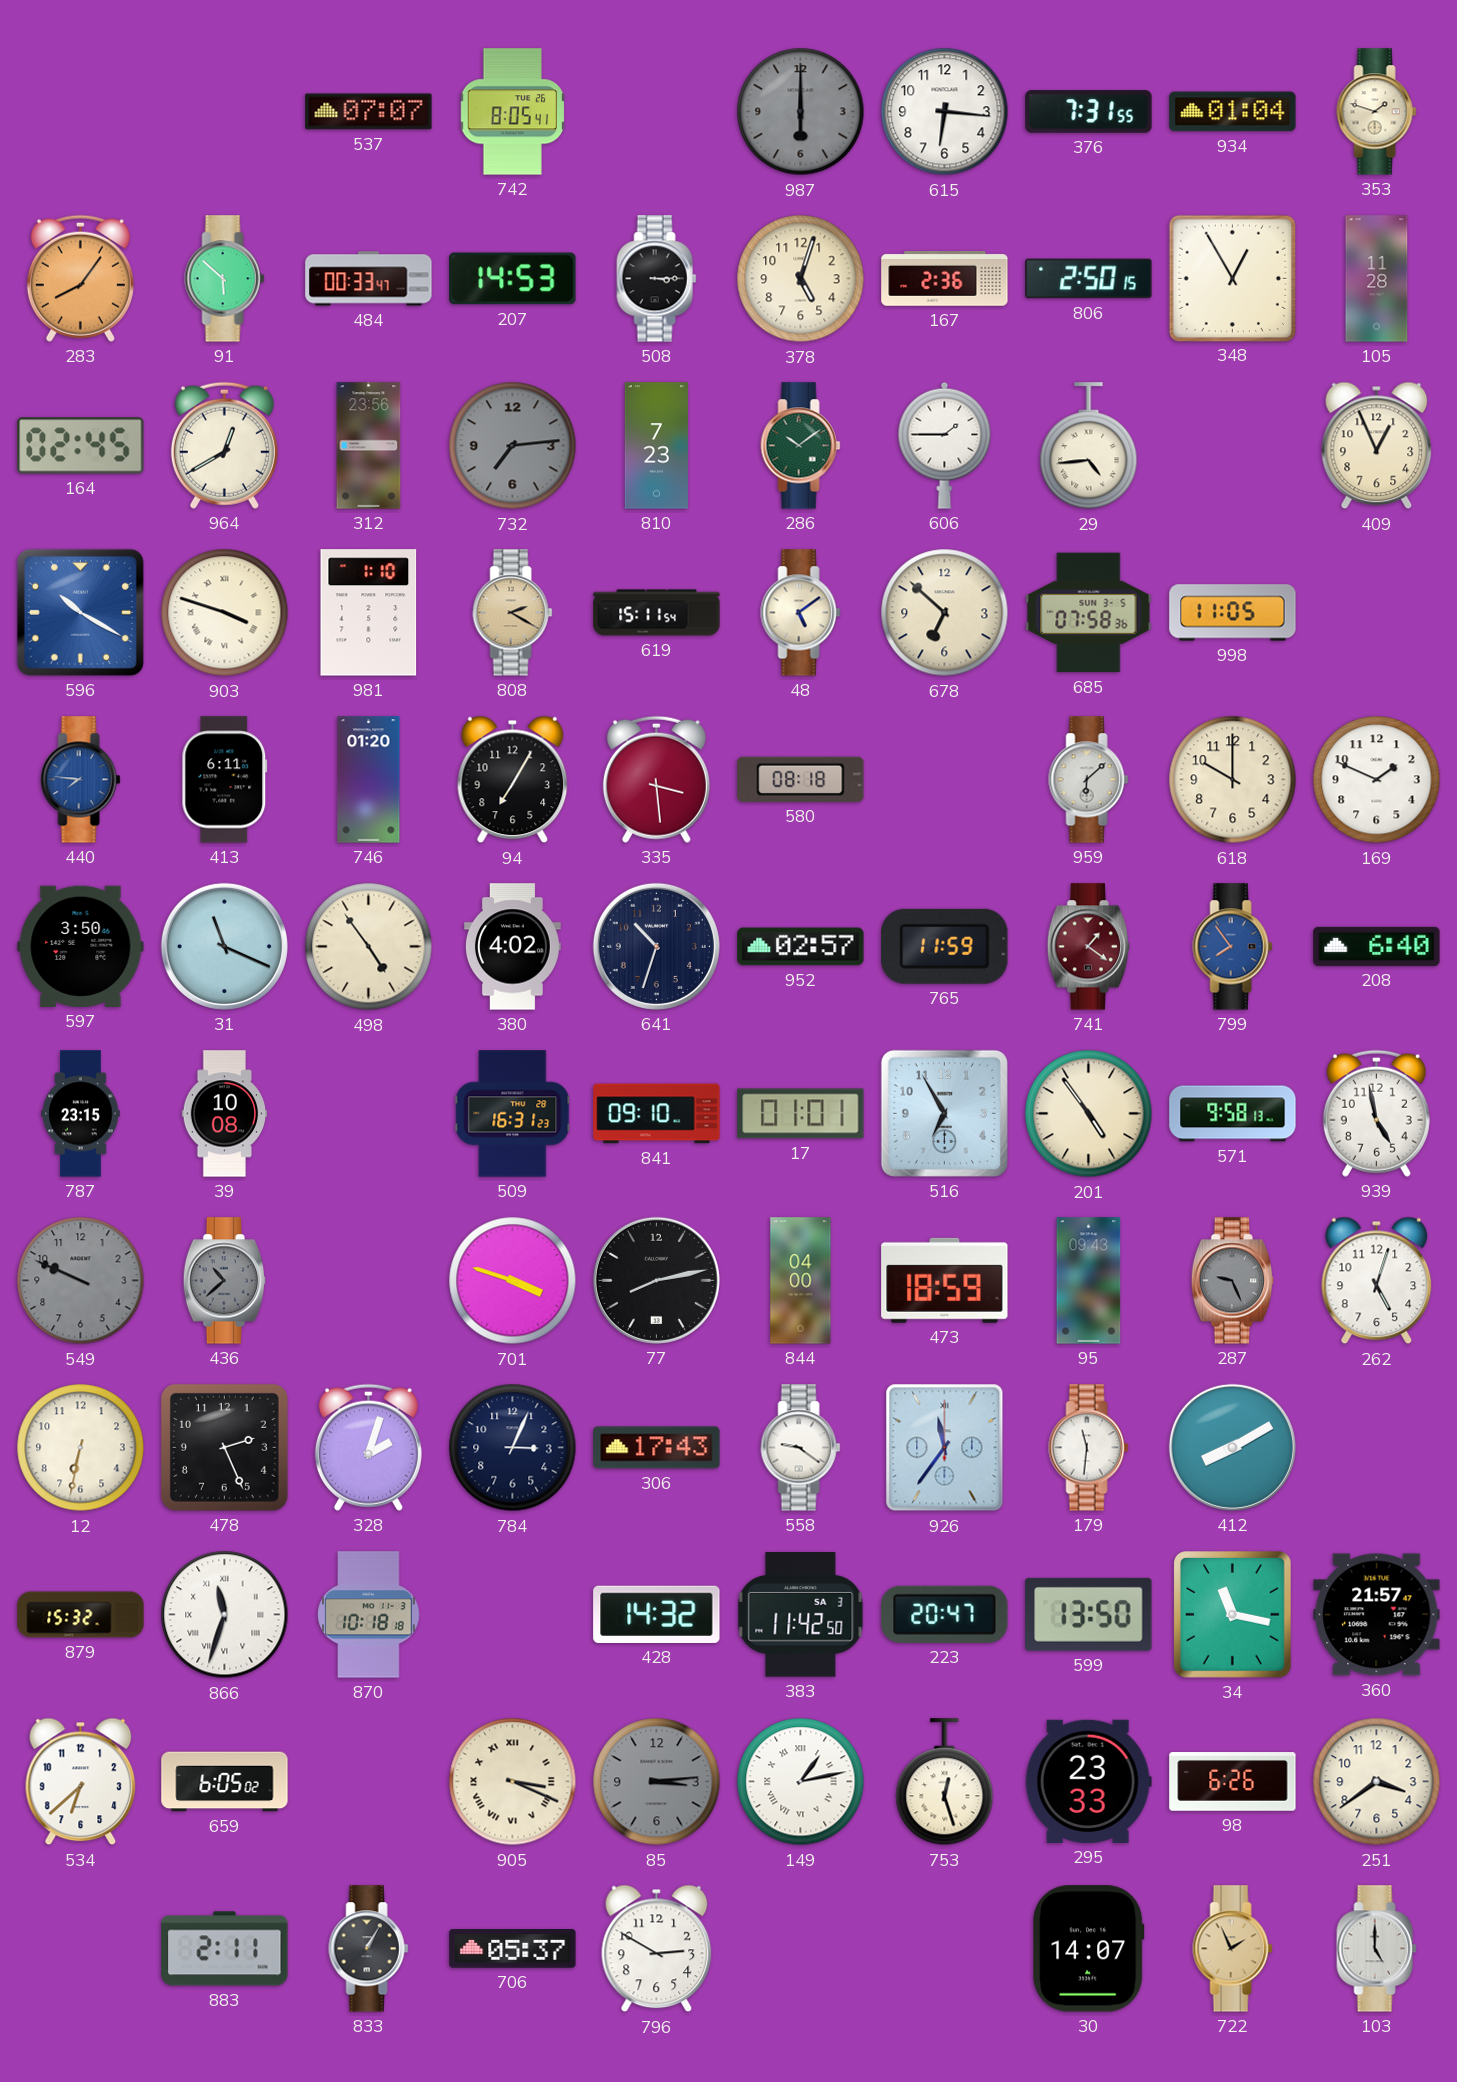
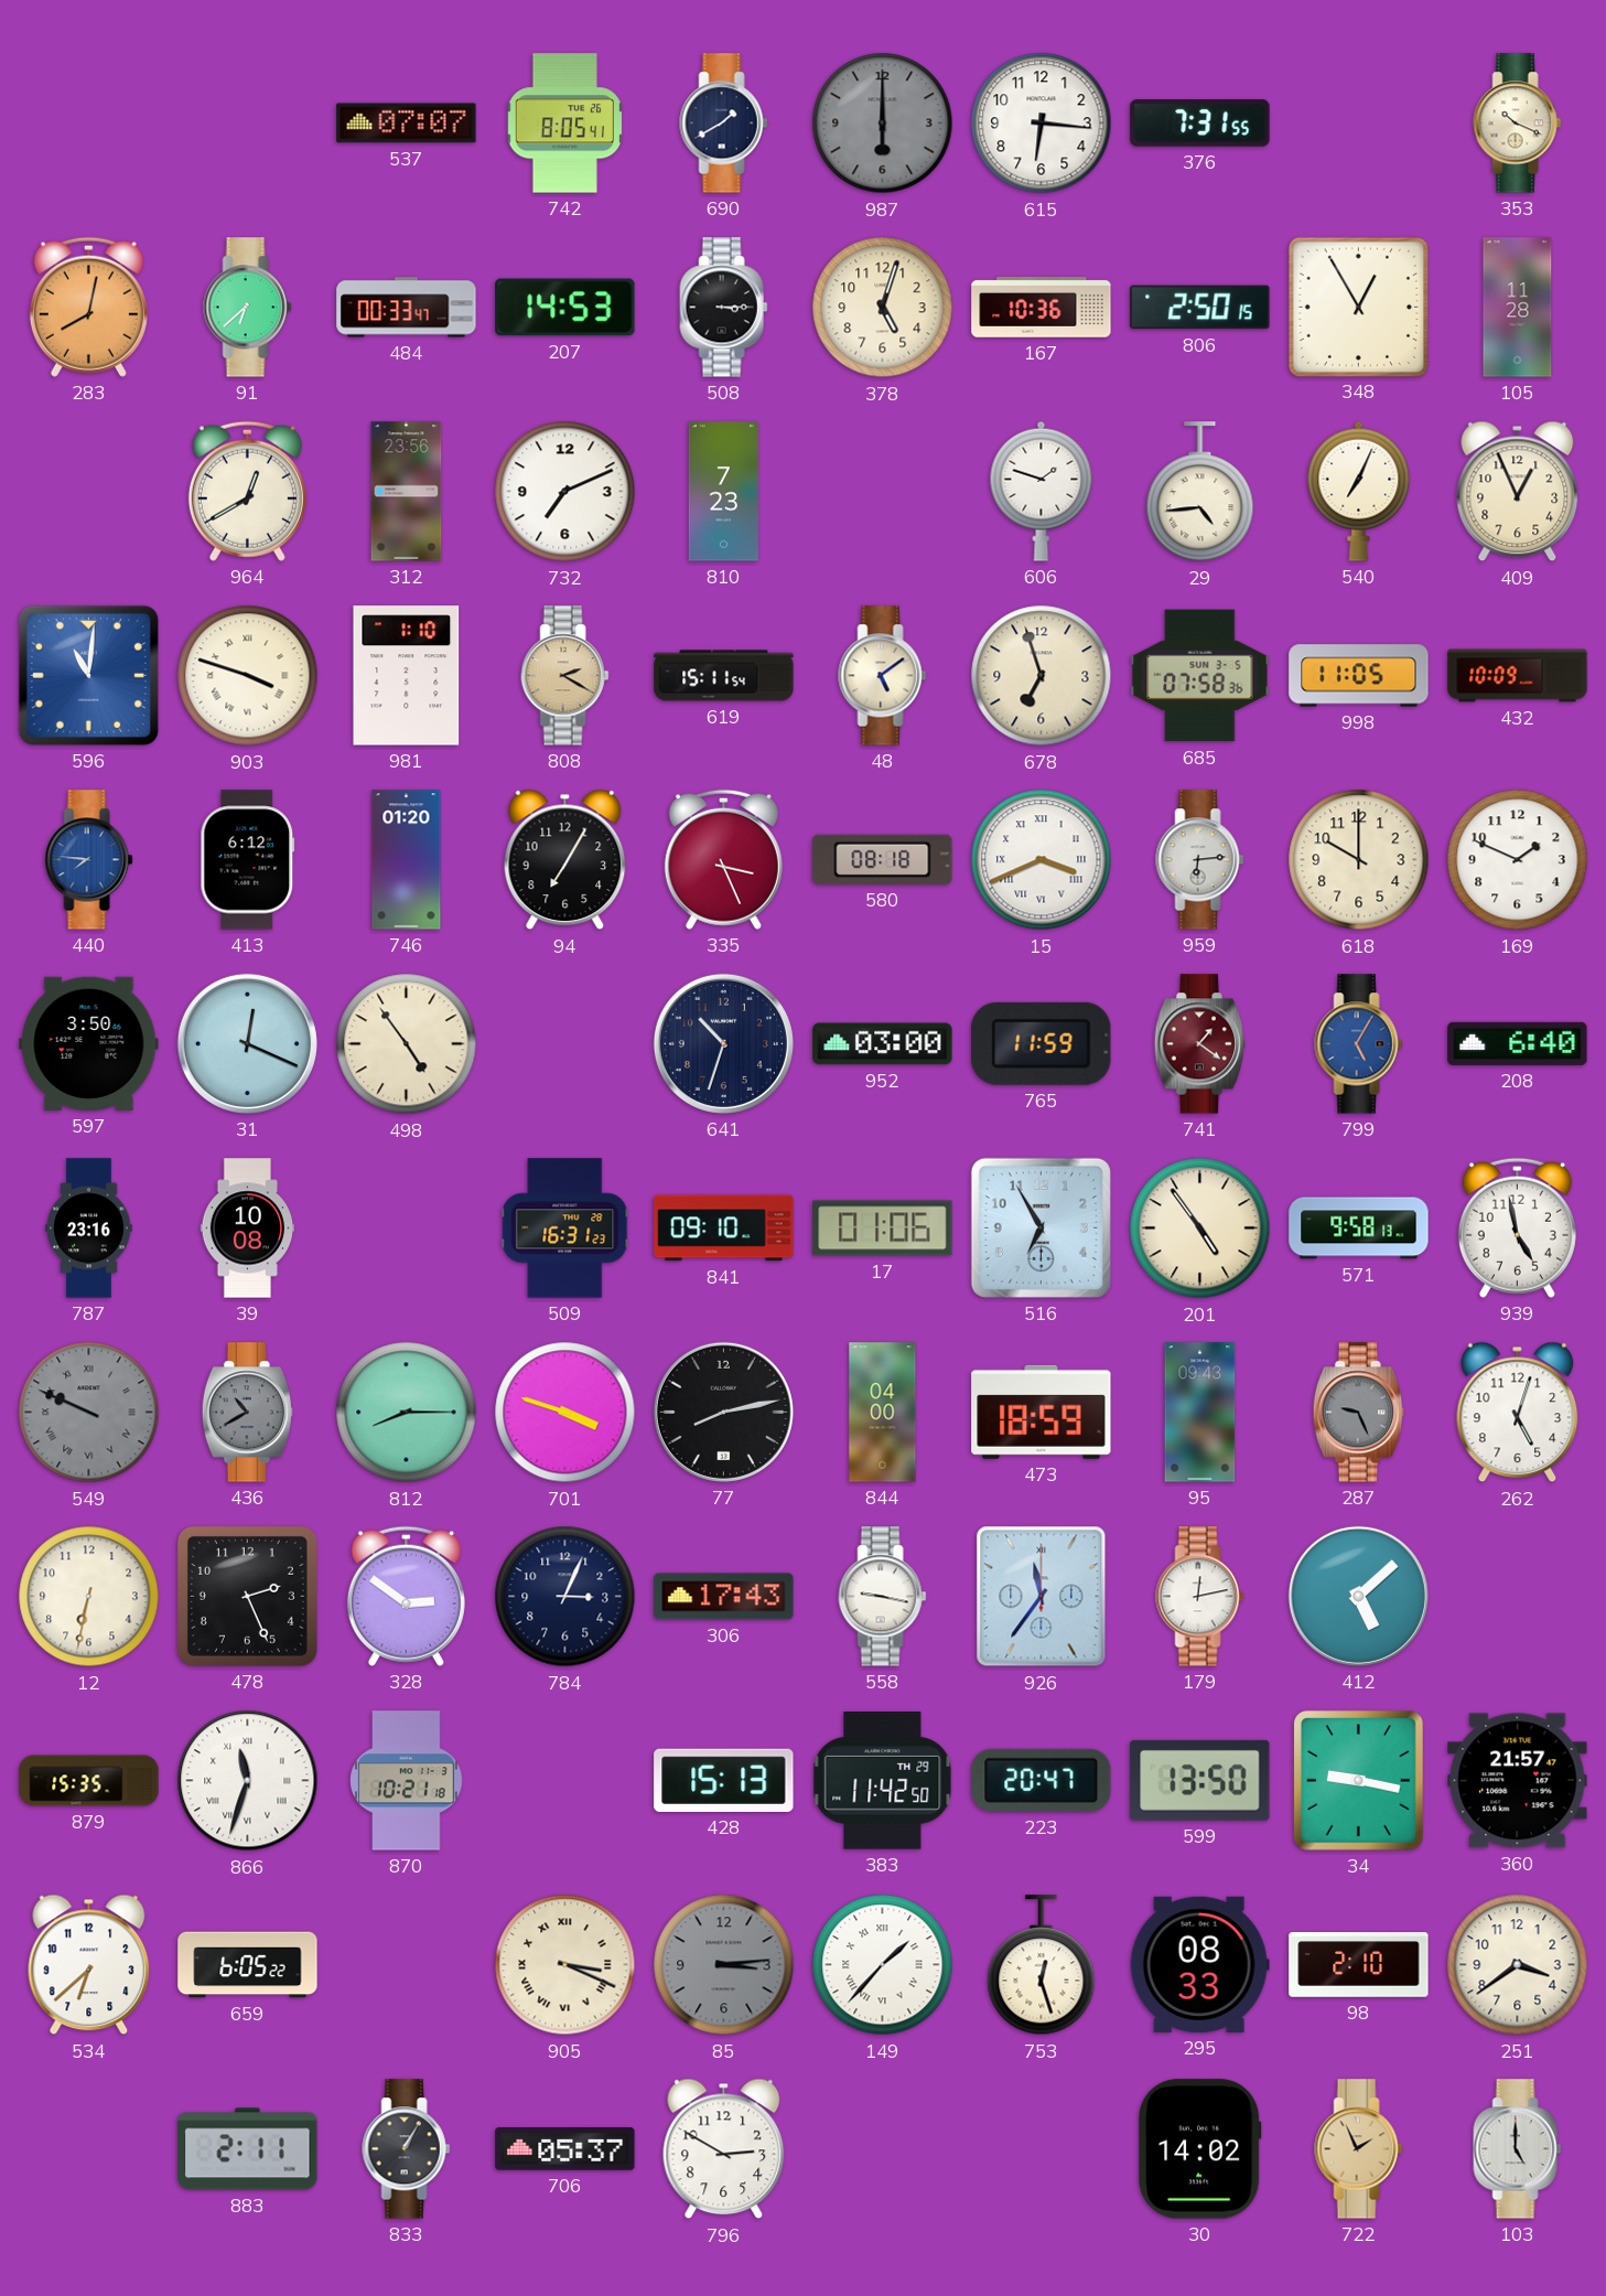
690: none -> 1:40 (724, 124)
934: 01:04 -> none (1233, 112)
353: 1:48 -> 10:19 (1518, 124)
283: 8:06 -> 8:02 (88, 307)
91: 5:52 -> 6:38 (248, 308)
167: 2:36 -> 10:36 (1042, 308)
164: 02:45 -> none (81, 446)
732: 7:14 -> 7:11 (565, 492)
732 dial: grey -> white (565, 492)
286: 10:09 -> none (801, 446)
606: 1:45 -> 1:48 (1042, 491)
540: none -> 7:04 (1359, 491)
596: 10:20 -> 11:01 (88, 675)
678: 6:52 -> 6:57 (1042, 676)
432: none -> 10:09 (1518, 676)
413: 6:11 -> 6:12 (248, 860)
335: 3:29 -> 3:26 (723, 859)
15: none -> 3:41 (1042, 860)
959: 6:08 -> 6:14 (1200, 860)
31: 11:19 -> 12:19 (247, 1043)
380: 4:02 -> none (513, 947)
952: 02:57 -> 03:00 (883, 1044)
799: 7:54 -> 5:05 (1359, 1044)
787: 23:15 -> 23:16 (89, 1229)
17: 01:01 -> 01:06 (883, 1229)
549 numerals: Arabic -> Roman (89, 1413)
436: 10:38 -> 10:40 (248, 1413)
812: none -> 8:15 (407, 1413)
328: 2:03 -> 2:51 (406, 1596)
558: 9:21 -> 9:17 (883, 1597)
179: 11:31 -> 12:13 (1200, 1597)
412: 8:10 -> 5:08 (1358, 1596)
879: 15:32 -> 15:35 (89, 1781)
870: 10:18 -> 10:21 (407, 1781)
428: 14:32 -> 15:13 (724, 1780)
383 date: SA 3 -> TH 29 (883, 1781)
34: 11:17 -> 9:17 (1359, 1781)
659: 6:05:02 -> 6:05:22 (248, 1965)
149: 1:13 -> 1:37 (883, 1965)
295: 23:33 -> 08:33 (1199, 1964)
98: 6:26 -> 2:10 (1359, 1965)
30: 14:07 -> 14:02 (1199, 2149)
